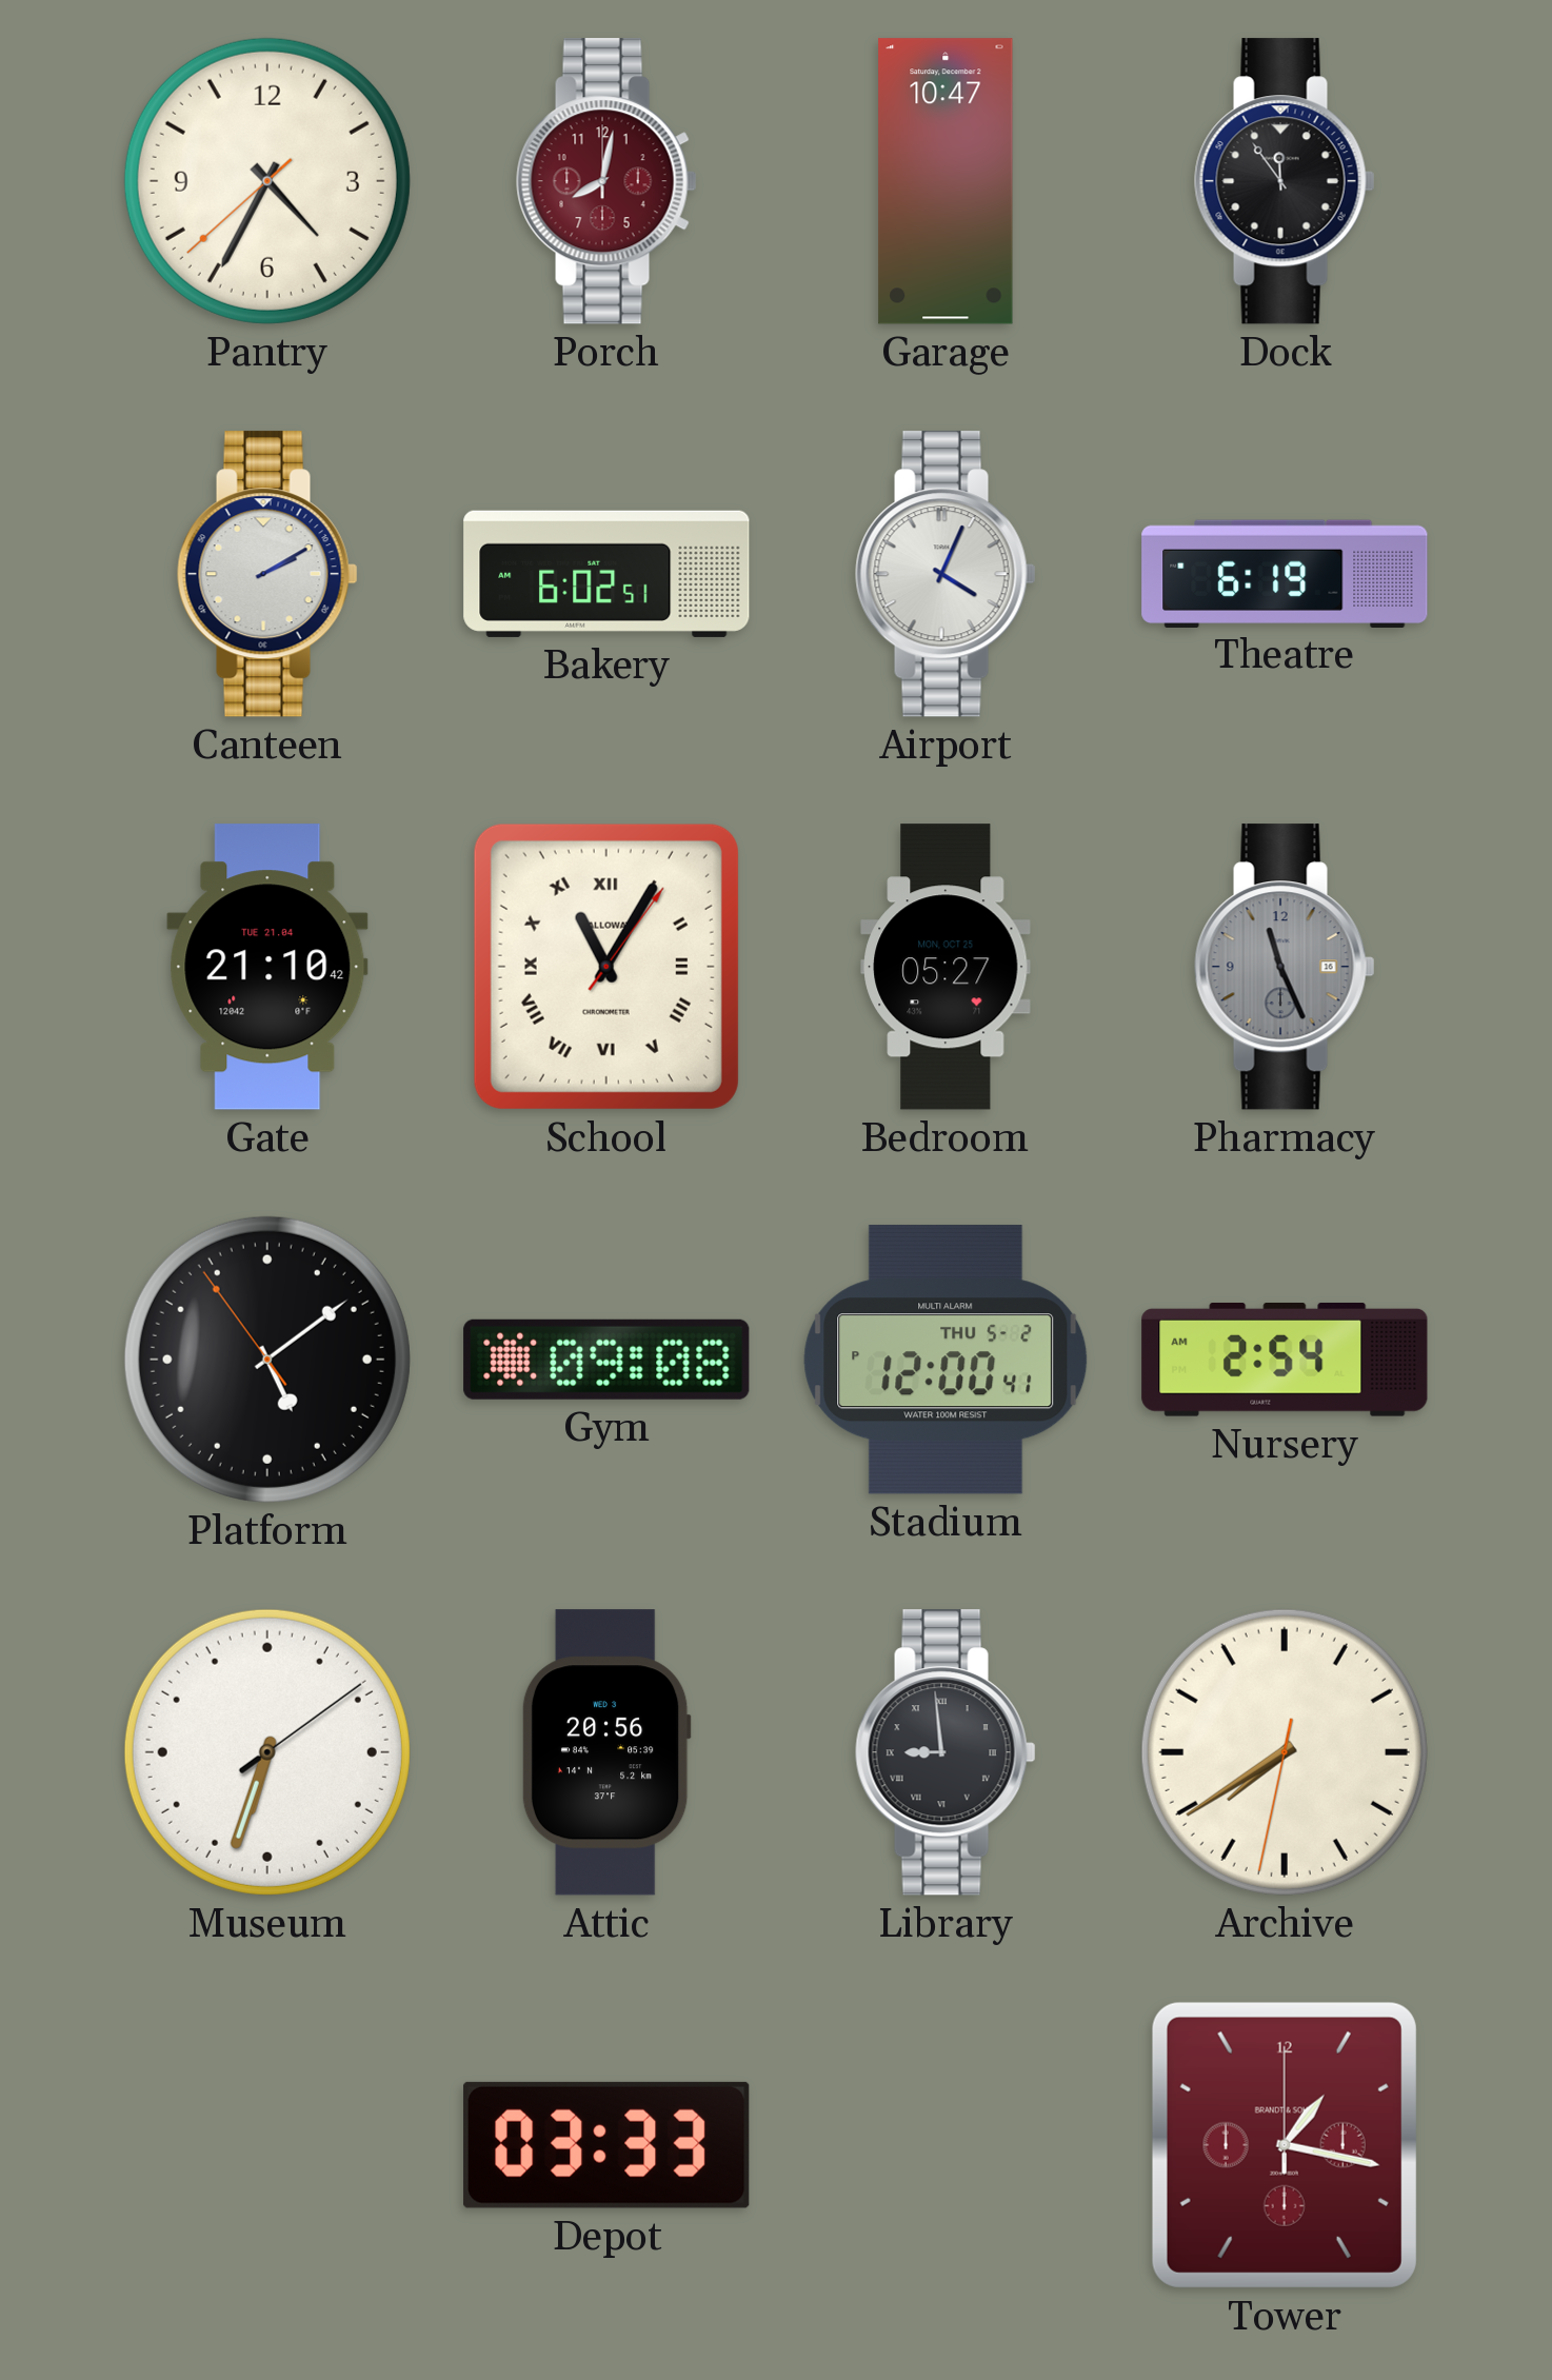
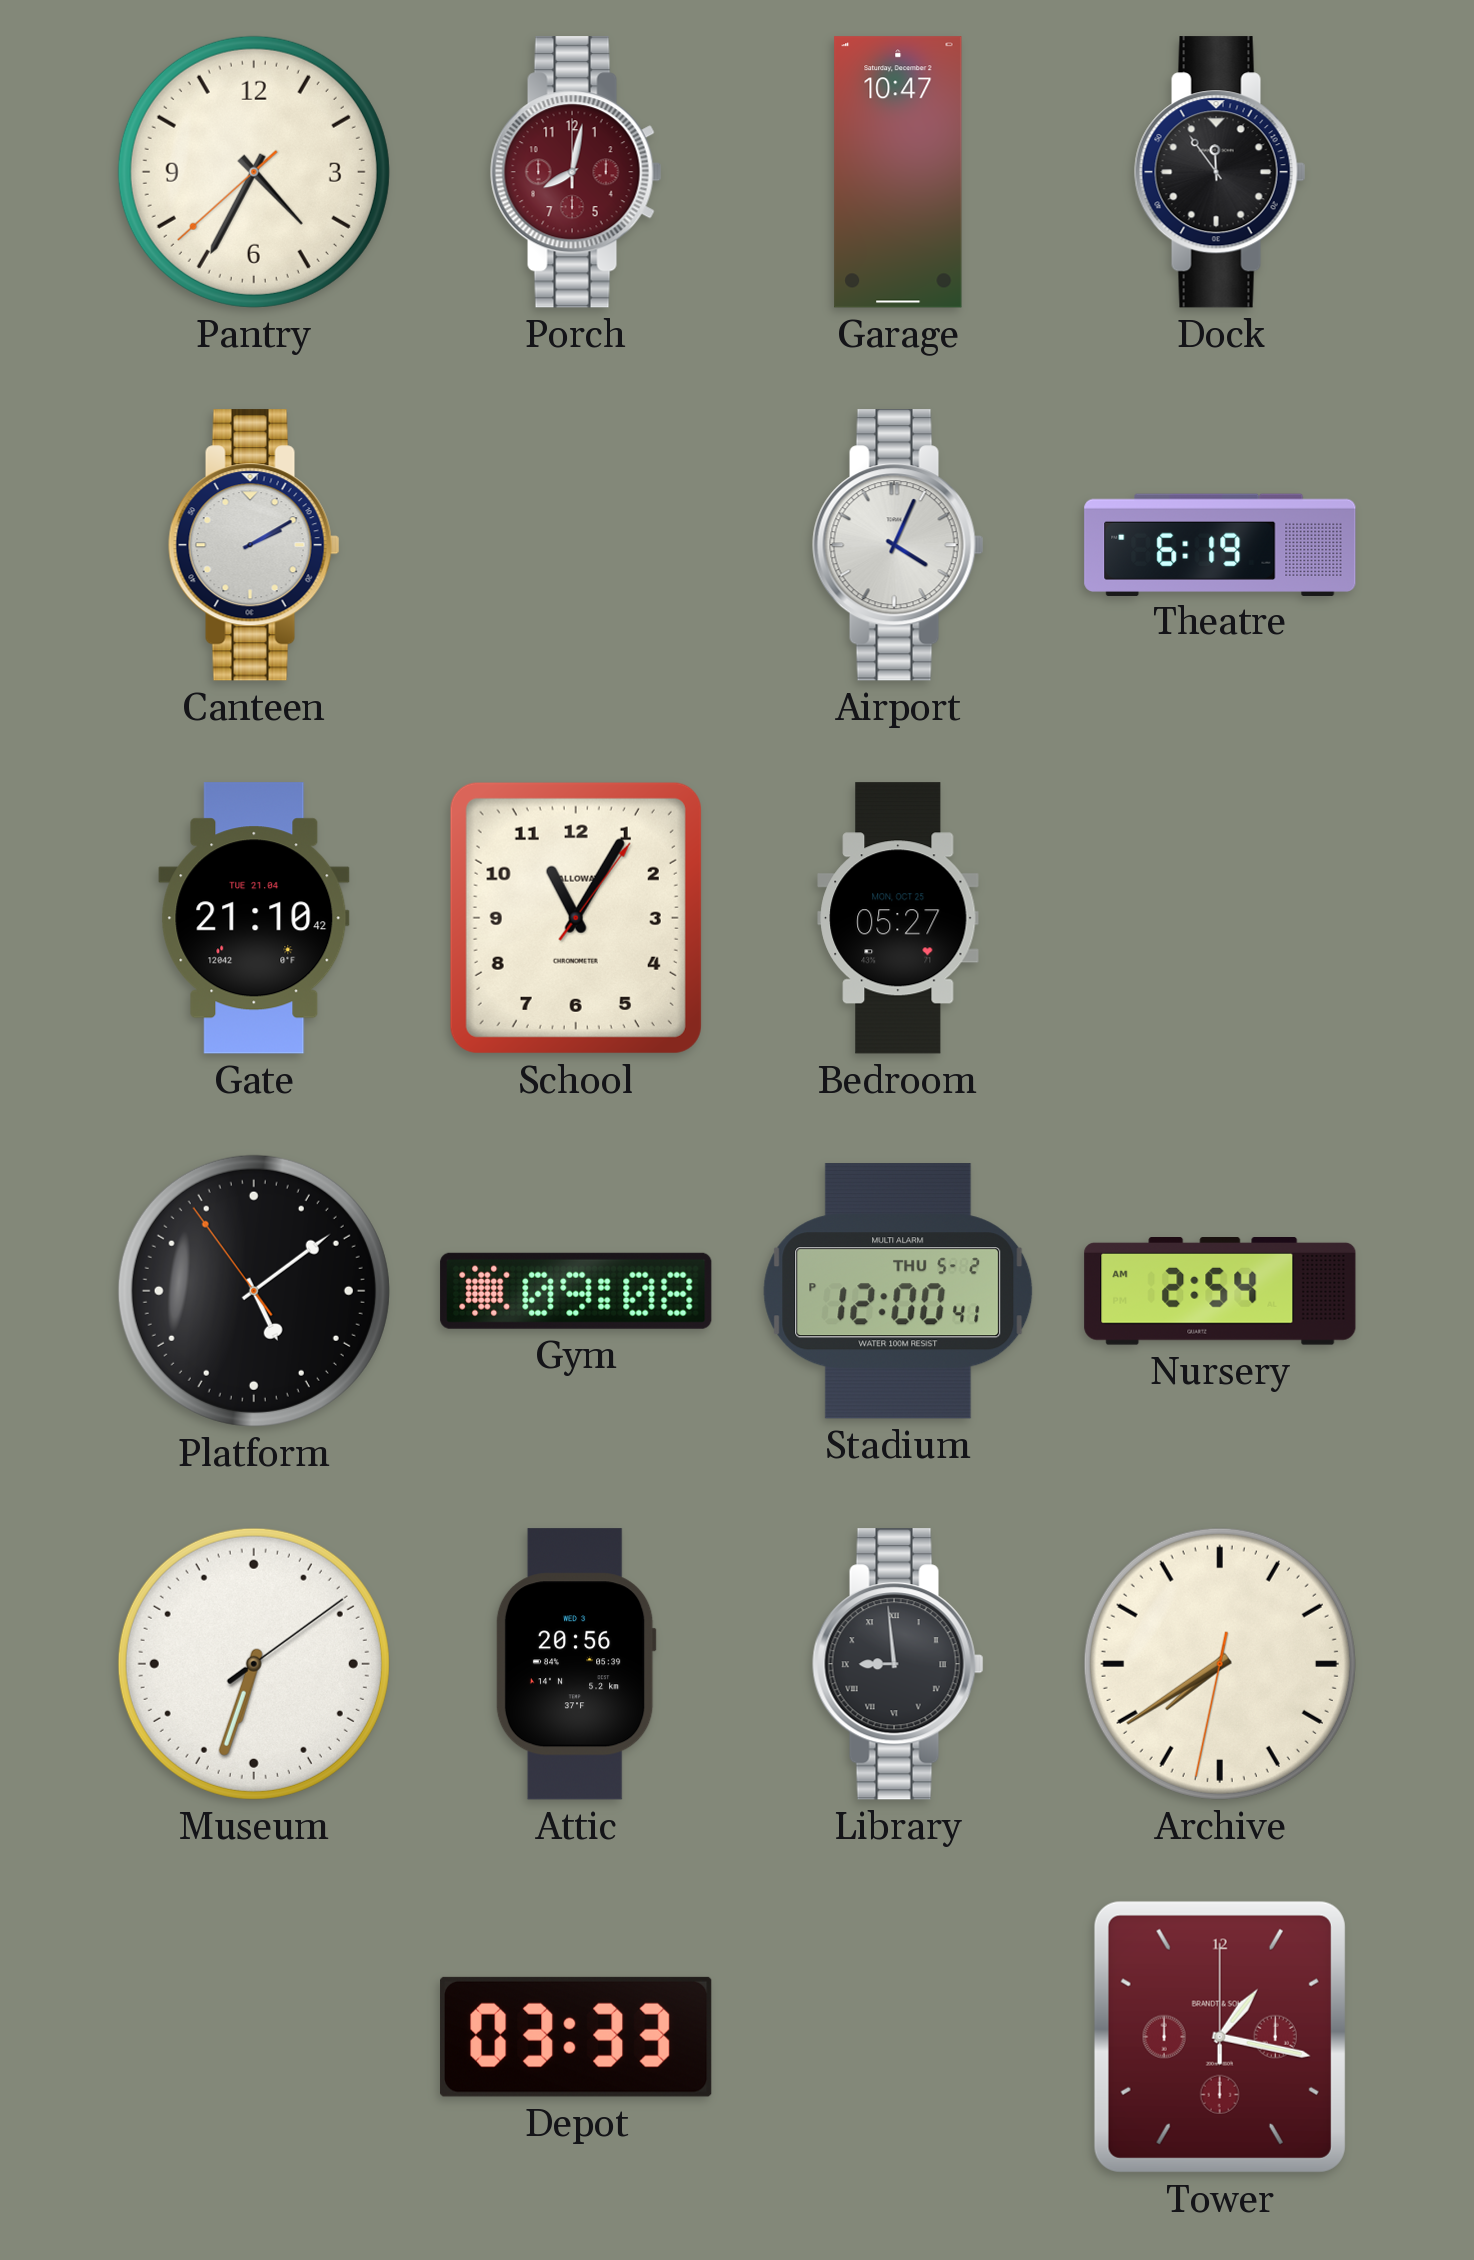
Bakery: 6:02 -> none (606, 574)
School numerals: Roman -> Arabic (576, 918)
Pharmacy: 11:26 -> none (1285, 967)
